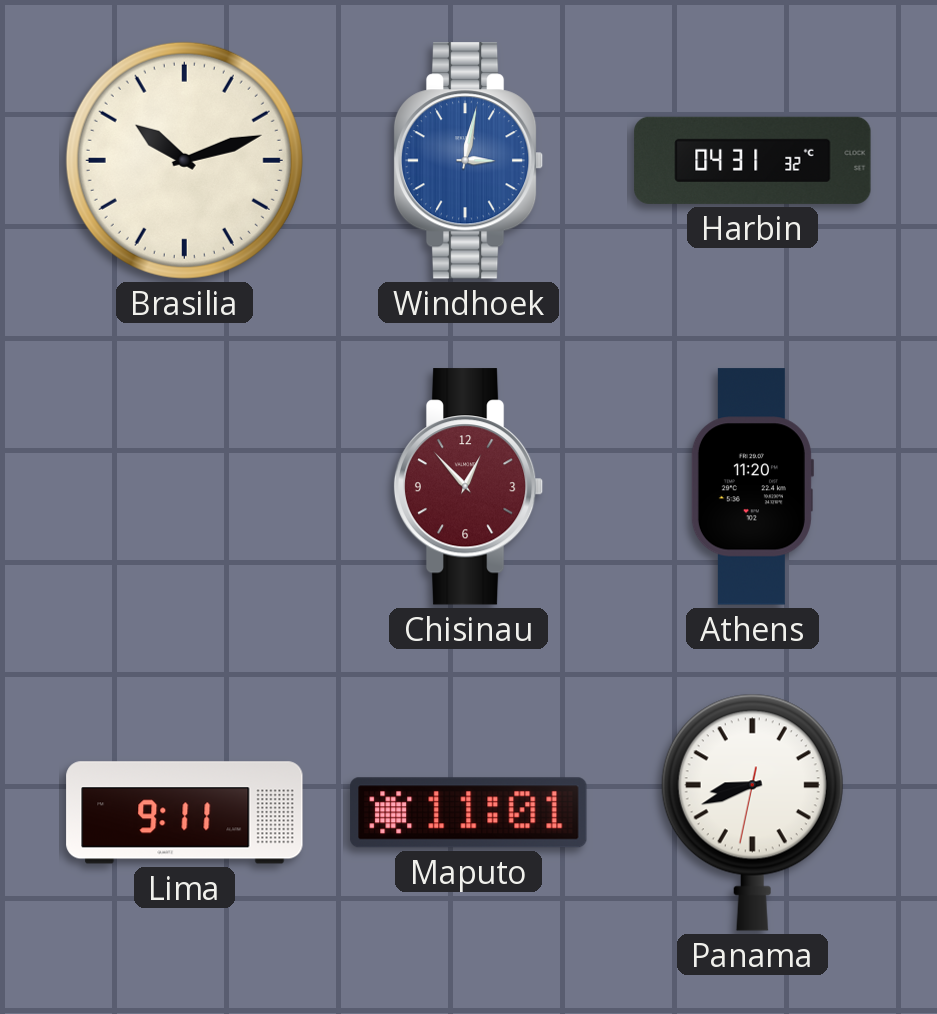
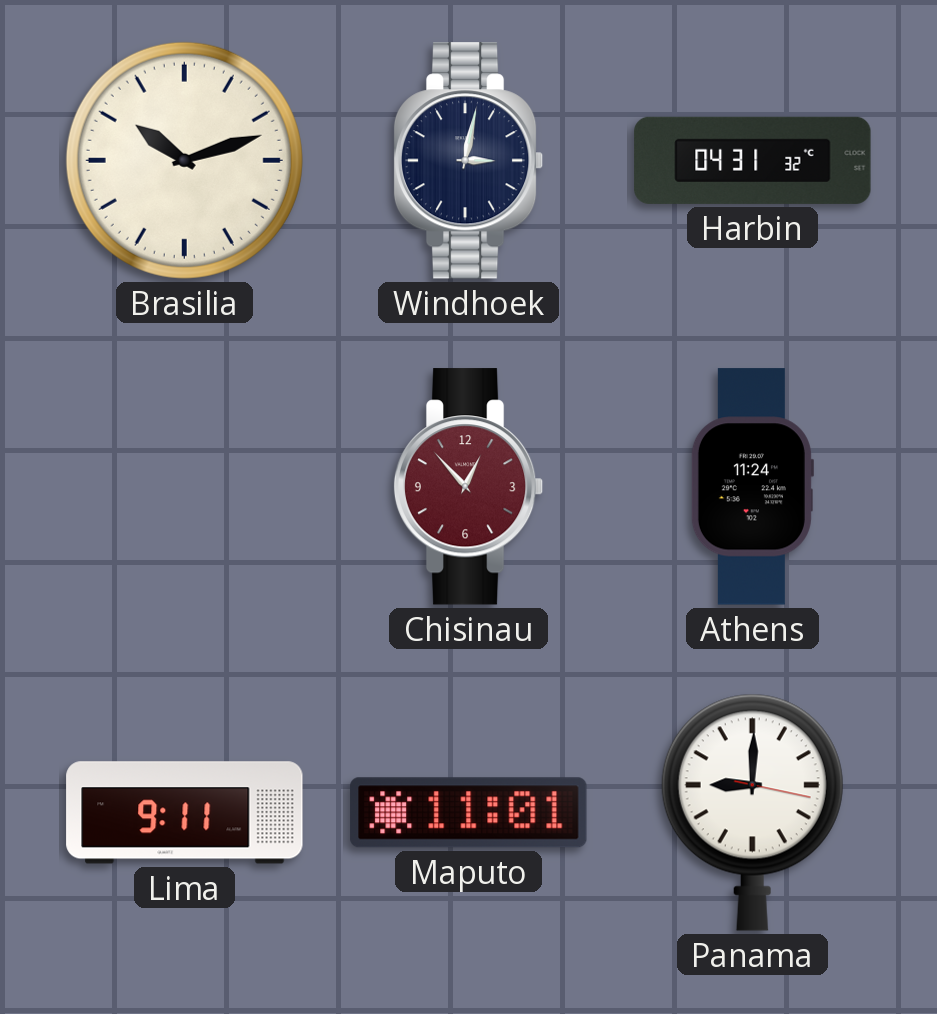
Windhoek dial: blue -> navy (469, 161)
Athens: 11:20 -> 11:24 (752, 487)
Panama: 8:41 -> 9:00 (752, 812)
